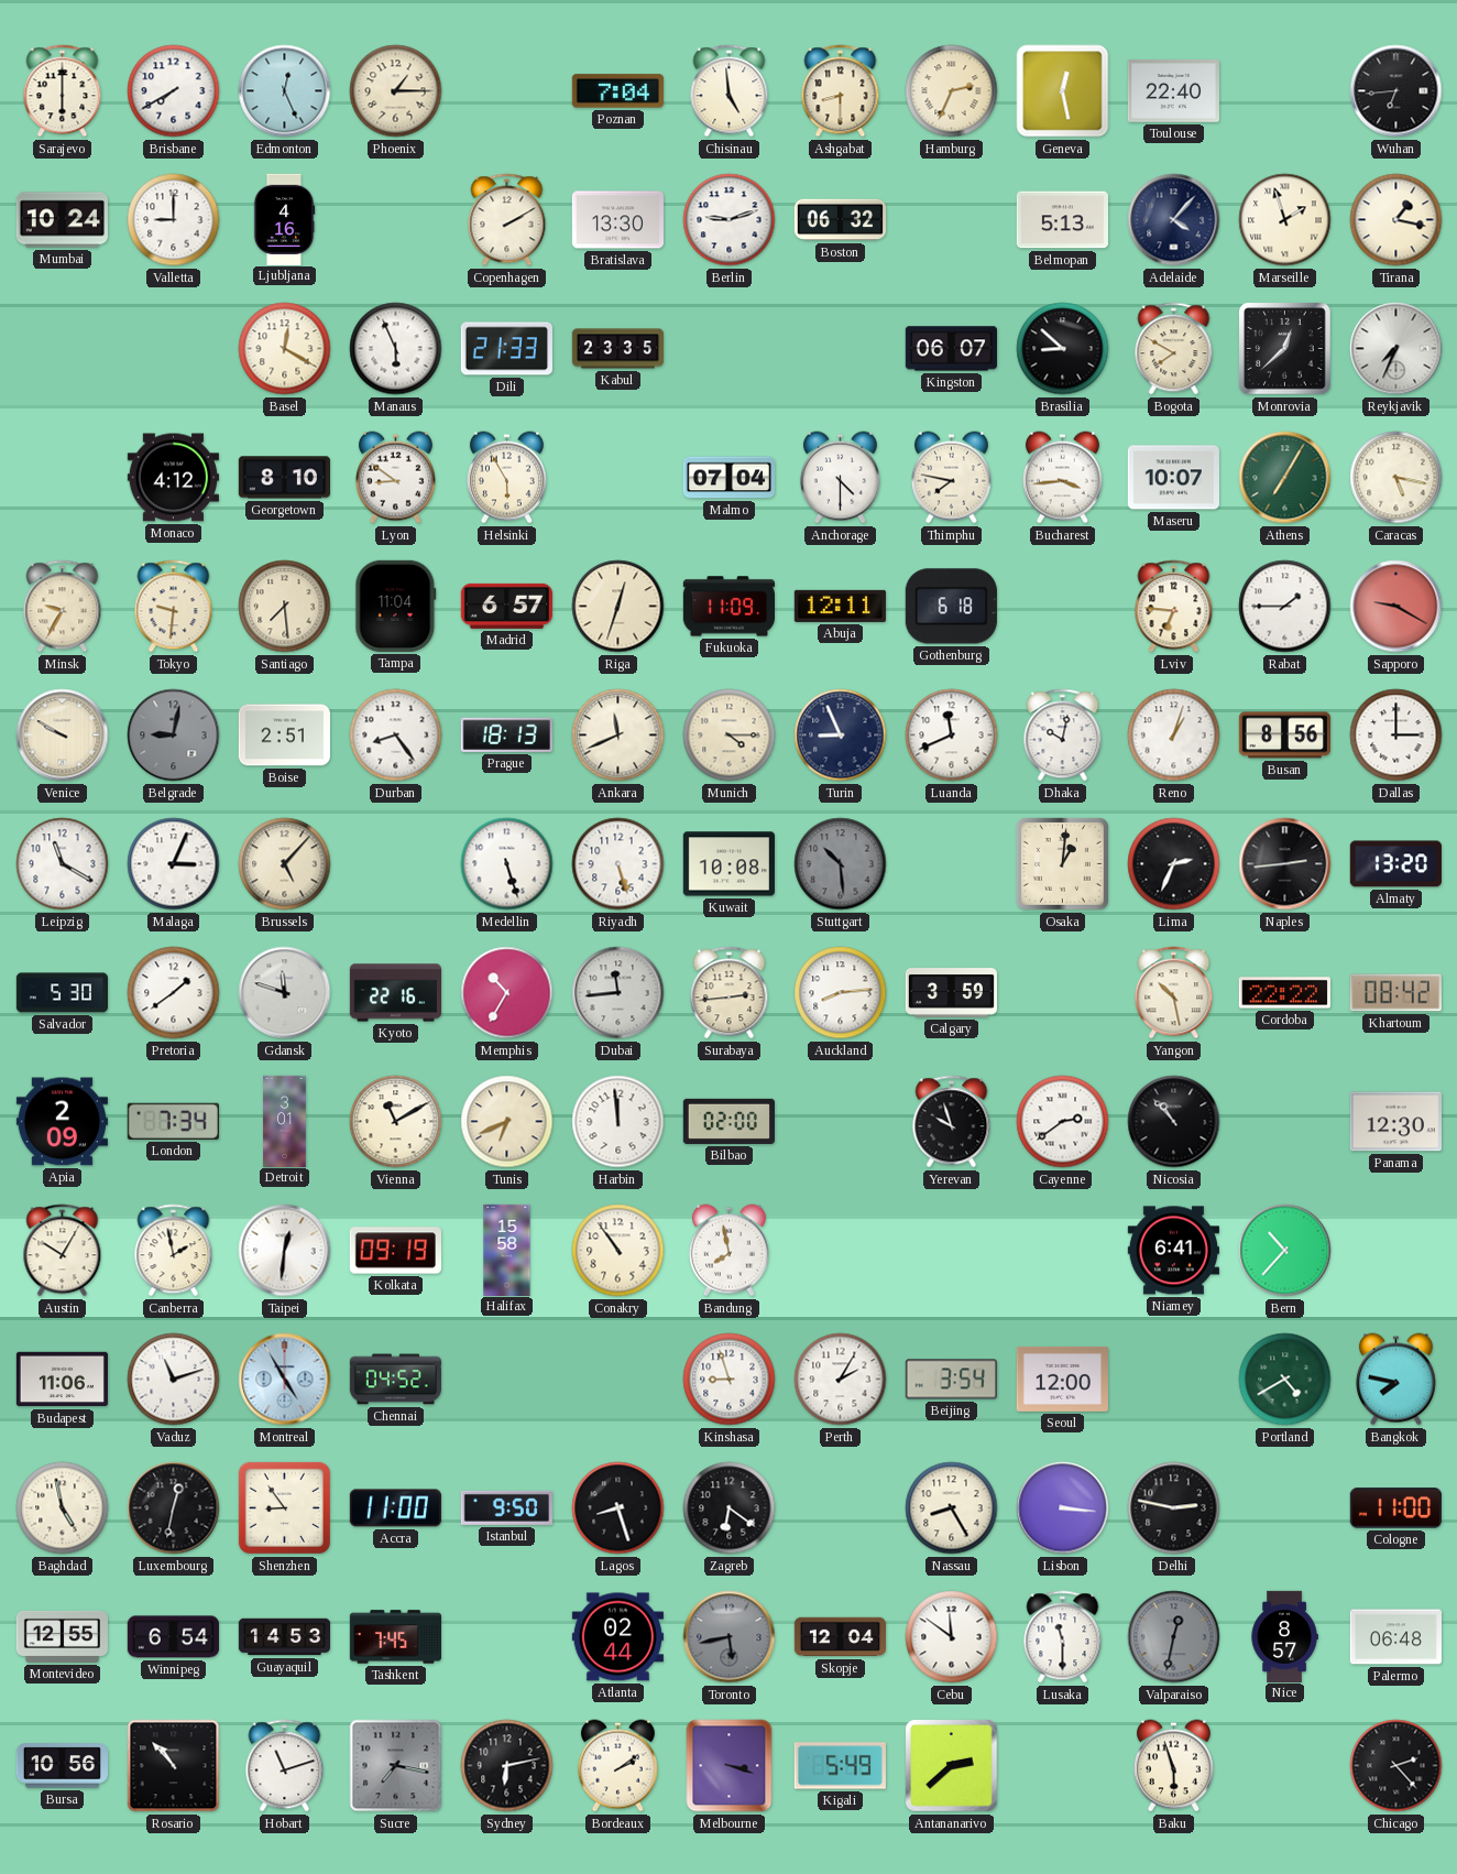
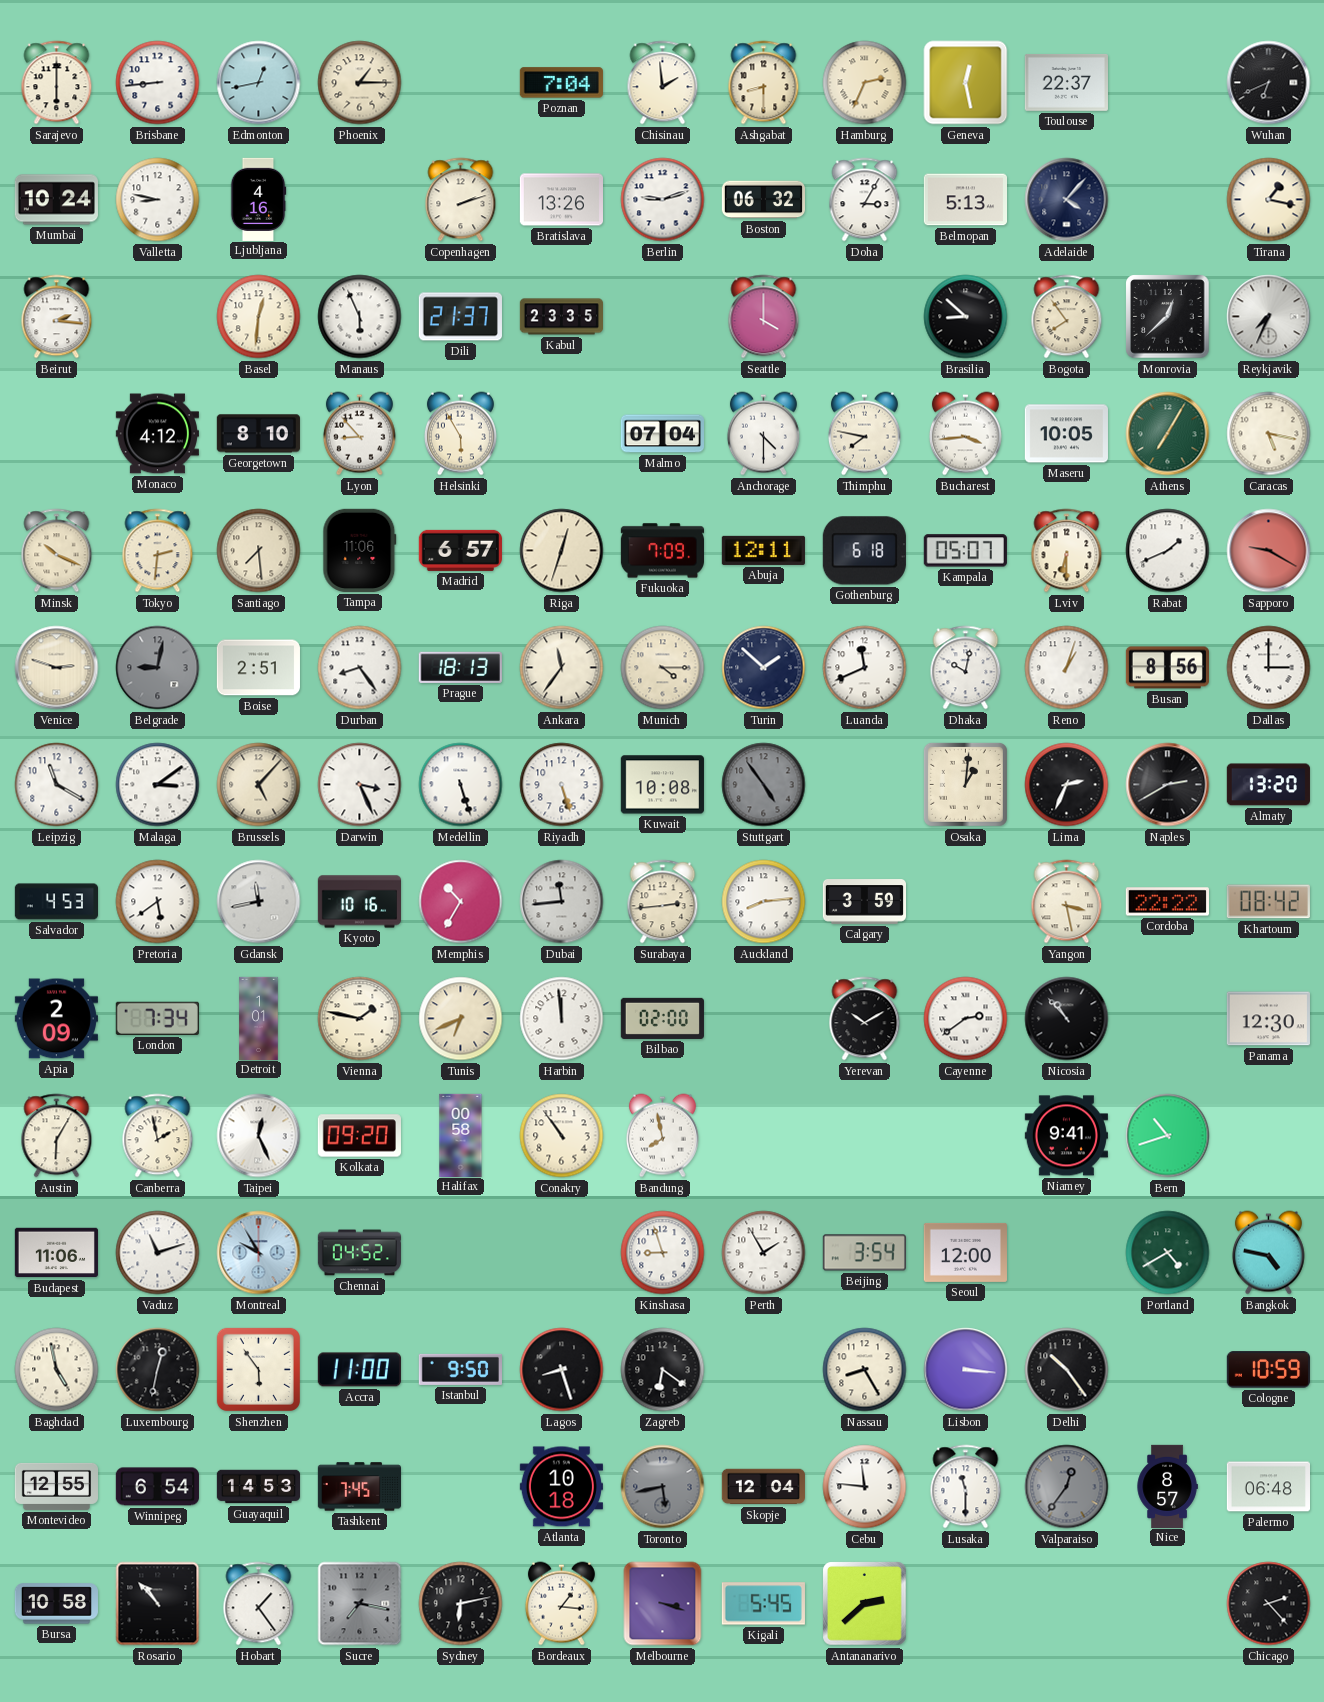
Brisbane: 7:40 -> 8:44 (158, 83)
Edmonton: 12:26 -> 12:43 (259, 83)
Chisinau: 4:59 -> 1:59 (663, 83)
Toulouse: 22:40 -> 22:37 (1066, 83)
Wuhan: 6:44 -> 6:41 (1269, 83)
Valletta: 9:00 -> 8:47 (158, 200)
Copenhagen: 2:10 -> 2:12 (461, 200)
Bratislava: 13:30 -> 13:26 (561, 200)
Doha: none -> 3:05 (865, 200)
Marseille: 1:57 -> none (1285, 220)
Beirut: none -> 2:16 (57, 317)
Basel: 12:20 -> 12:31 (259, 317)
Dili: 21:33 -> 21:37 (460, 317)
Seattle: none -> 4:00 (764, 317)
Kingston: 06:07 -> none (951, 349)
Bogota: 7:50 -> 7:54 (1067, 317)
Lyon: 8:51 -> 8:53 (359, 434)
Maseru: 10:07 -> 10:05 (1066, 434)
Minsk: 9:35 -> 10:19 (57, 551)
Tokyo: 9:31 -> 2:31 (158, 551)
Tampa: 11:04 -> 11:06 (360, 550)
Fukuoka: 11:09 -> 7:09 (662, 551)
Kampala: none -> 05:07 (965, 551)
Lviv: 6:46 -> 6:30 (1067, 551)
Rabat: 1:45 -> 1:41 (1168, 551)
Venice: 9:50 -> 2:48 (57, 668)
Ankara: 11:41 -> 11:36 (562, 668)
Turin: 8:56 -> 1:52 (764, 668)
Malaga: 3:04 -> 3:09 (158, 785)
Darwin: none -> 3:26 (360, 785)
Stuttgart: 10:29 -> 4:54 (764, 785)
Naples: 2:44 -> 2:40 (1168, 785)
Salvador: 5:30 -> 4:53 (56, 902)
Pretoria: 1:39 -> 5:39 (158, 902)
Gdansk: 11:48 -> 11:43 (259, 902)
Kyoto: 22:16 -> 10:16 (359, 902)
Yangon: 10:28 -> 3:28 (1067, 902)
Detroit: 3:01 -> 1:01 (259, 1018)
Vienna: 11:10 -> 1:47 (360, 1019)
Yerevan: 9:57 -> 10:10 (865, 1019)
Austin: 10:05 -> 6:05 (57, 1136)
Taipei: 12:31 -> 12:26 (259, 1136)
Kolkata: 09:19 -> 09:20 (359, 1136)
Halifax: 15:58 -> 00:58 (461, 1135)
Niamey: 6:41 -> 9:41 (1066, 1136)
Bern: 10:37 -> 10:42 (1168, 1136)
Montreal: 4:55 -> 9:55 (259, 1253)
Perth: 2:05 -> 1:55 (764, 1253)
Bangkok: 7:47 -> 4:47 (1268, 1253)
Shenzhen: 8:54 -> 5:54 (258, 1369)
Delhi: 2:47 -> 10:24 (1067, 1370)
Cologne: 11:00 -> 10:59 (1268, 1370)
Atlanta: 02:44 -> 10:18 (561, 1487)
Cebu: 11:51 -> 11:46 (865, 1487)
Valparaiso: 12:32 -> 12:36 (1067, 1487)
Bursa: 10:56 -> 10:58 (56, 1604)
Hobart: 11:12 -> 1:24 (259, 1604)
Bordeaux: 2:09 -> 1:16 (561, 1604)
Kigali: 5:49 -> 5:45 (763, 1604)
Baku: 5:57 -> none (1173, 1766)
